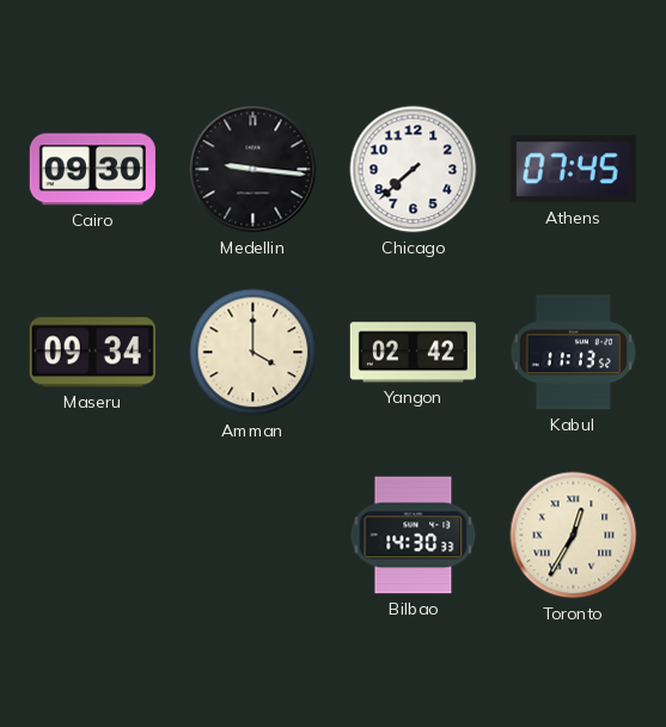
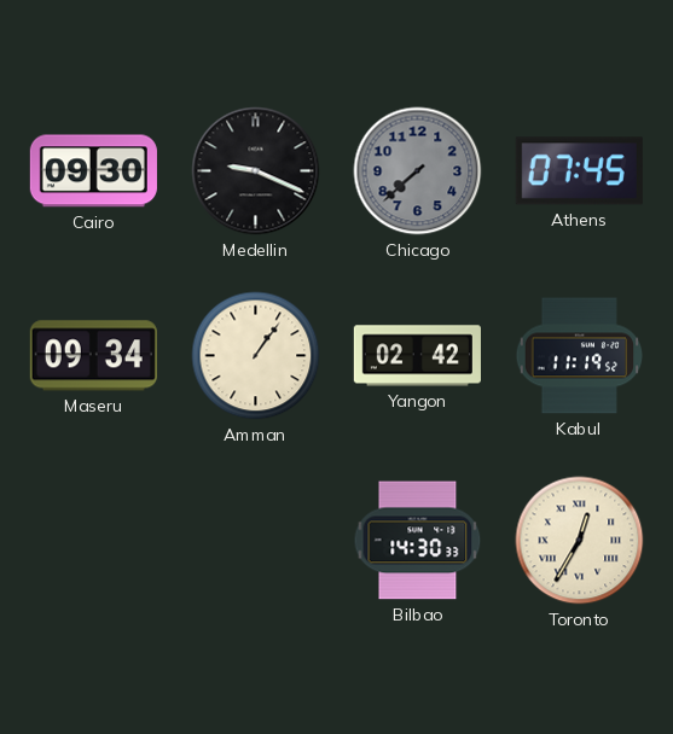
Medellin: 9:16 -> 9:19 (256, 171)
Chicago dial: white -> grey (418, 171)
Amman: 4:00 -> 1:06 (256, 356)
Kabul: 11:13 -> 11:19 (580, 356)
